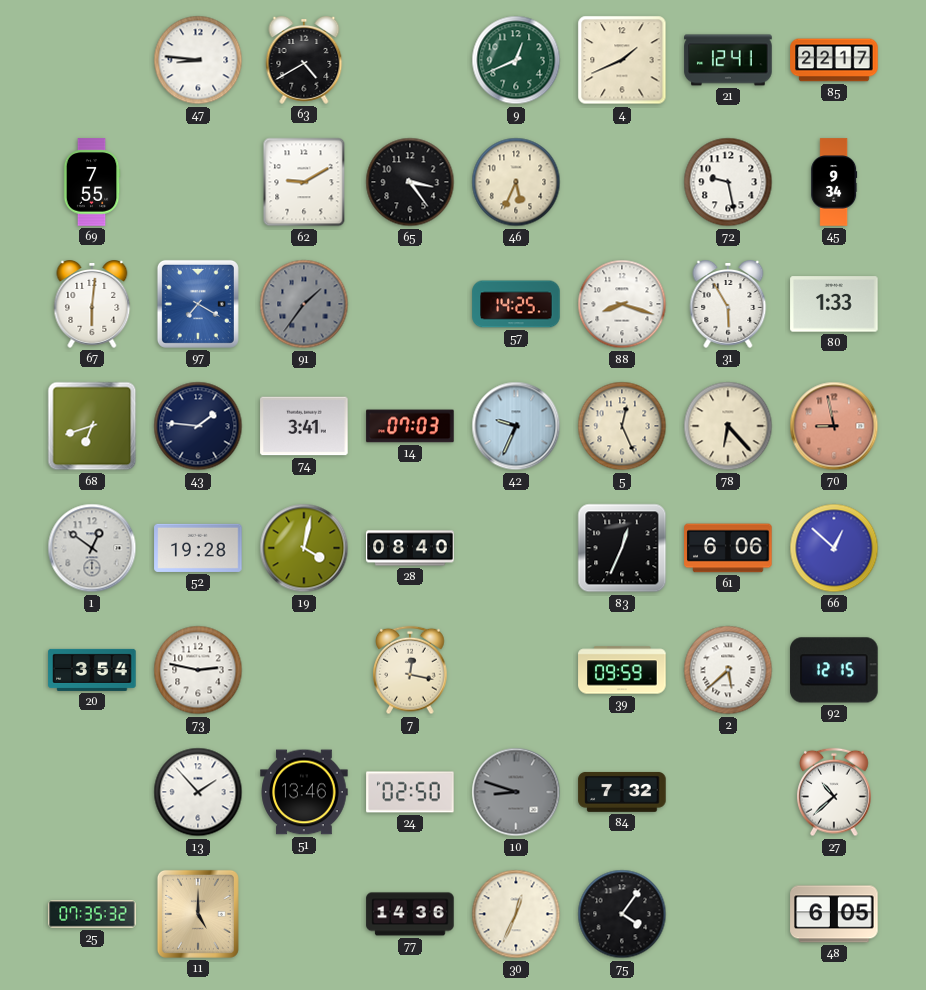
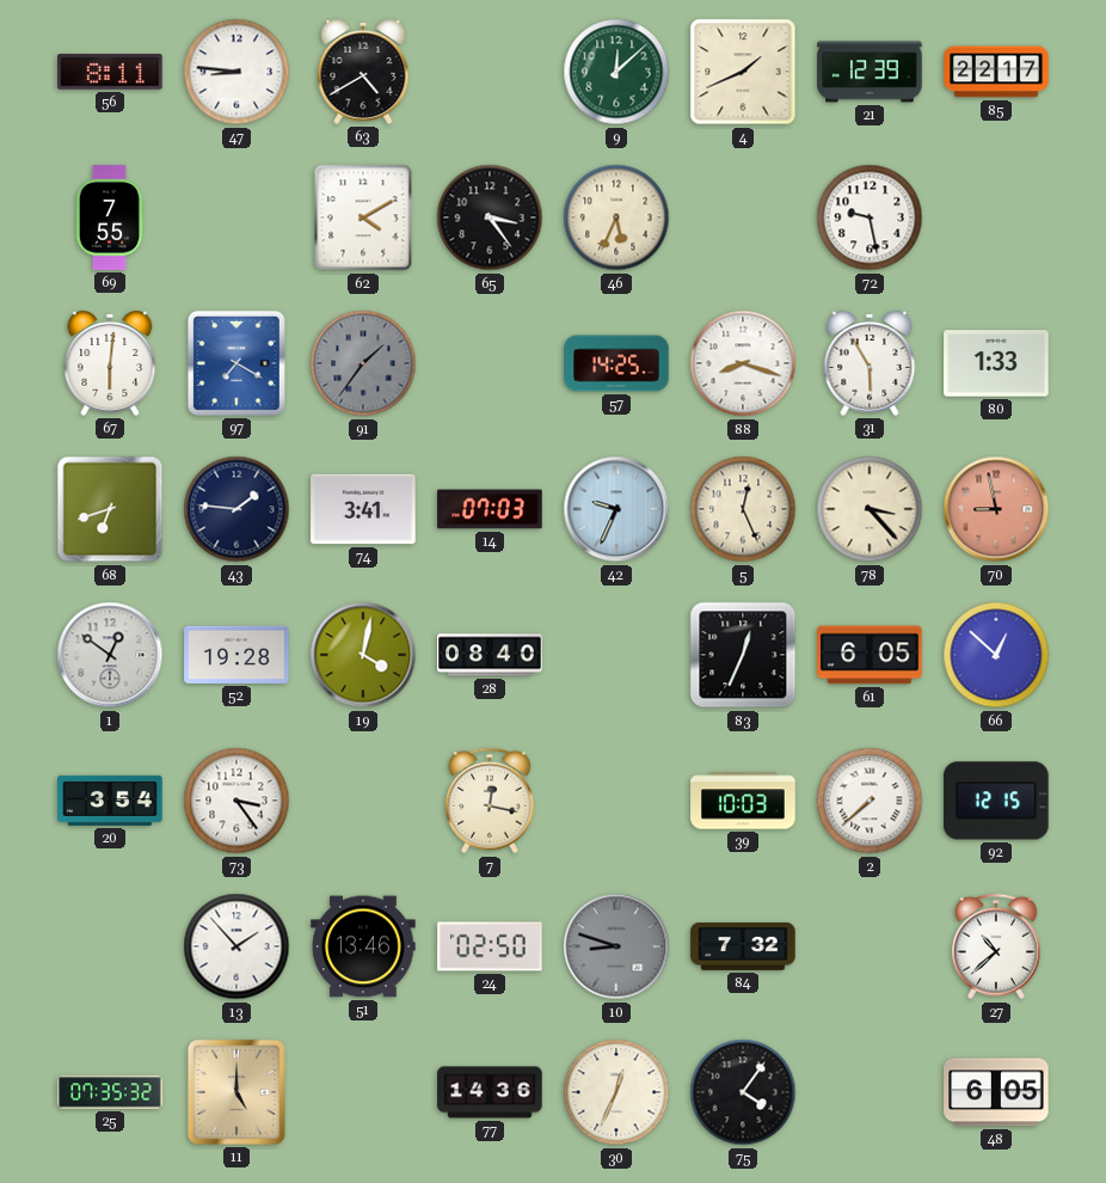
56: none -> 8:11 (110, 72)
9: 12:41 -> 12:08 (616, 72)
21: 12:41 -> 12:39 (870, 72)
62: 9:10 -> 4:10 (363, 217)
45: 9:34 -> none (834, 182)
78: 6:23 -> 3:23 (870, 509)
61: 6:06 -> 6:05 (870, 655)
73: 2:47 -> 3:24 (236, 801)
39: 09:59 -> 10:03 (743, 801)
2: 5:38 -> 7:38 (870, 801)
